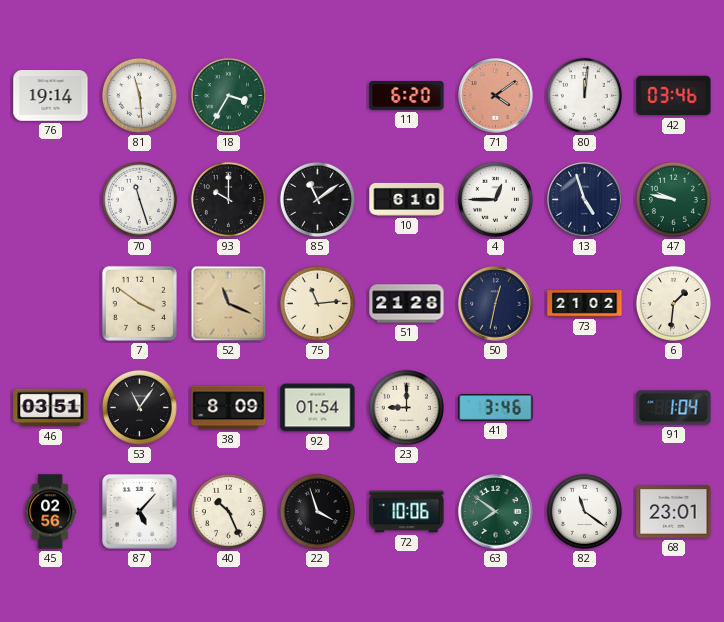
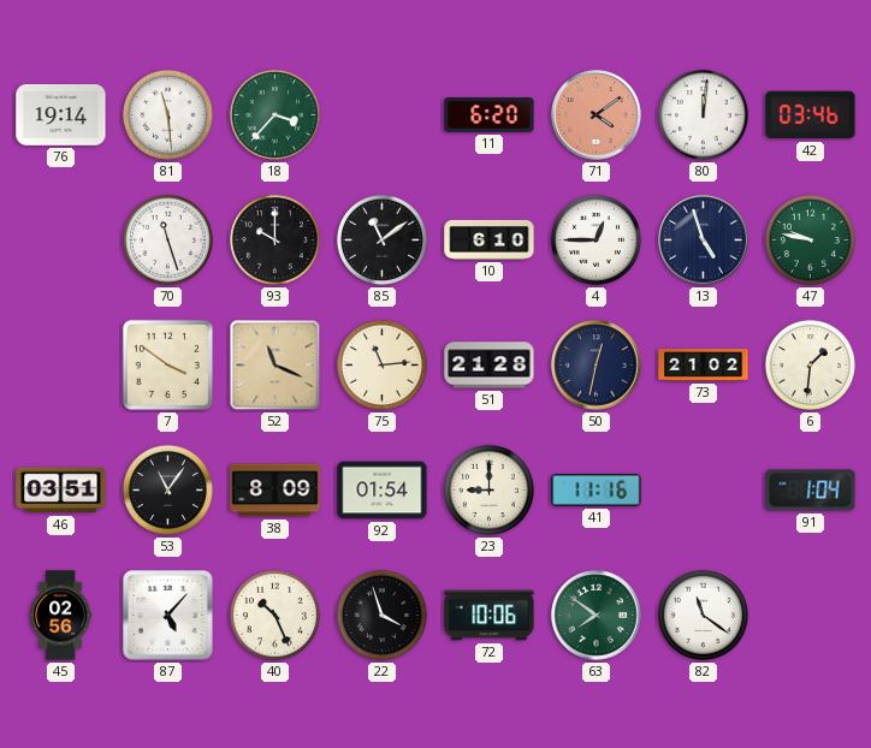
18: 3:35 -> 3:37 (274, 114)
41: 3:46 -> 11:16 (597, 489)
68: 23:01 -> none (674, 512)
